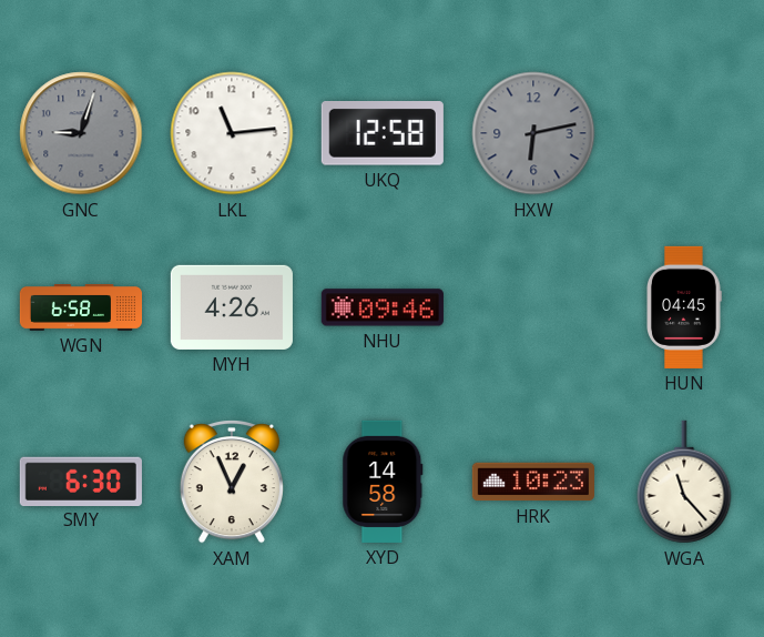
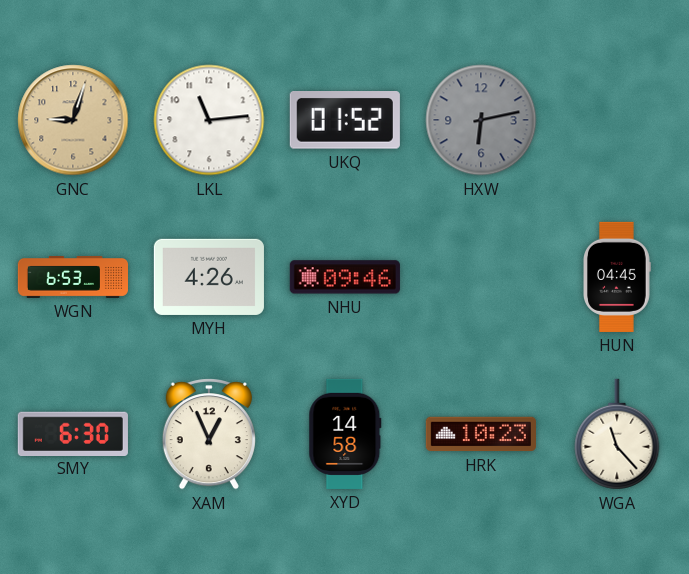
GNC dial: grey -> champagne (73, 120)
UKQ: 12:58 -> 01:52 (345, 121)
WGN: 6:58 -> 6:53 (72, 278)
